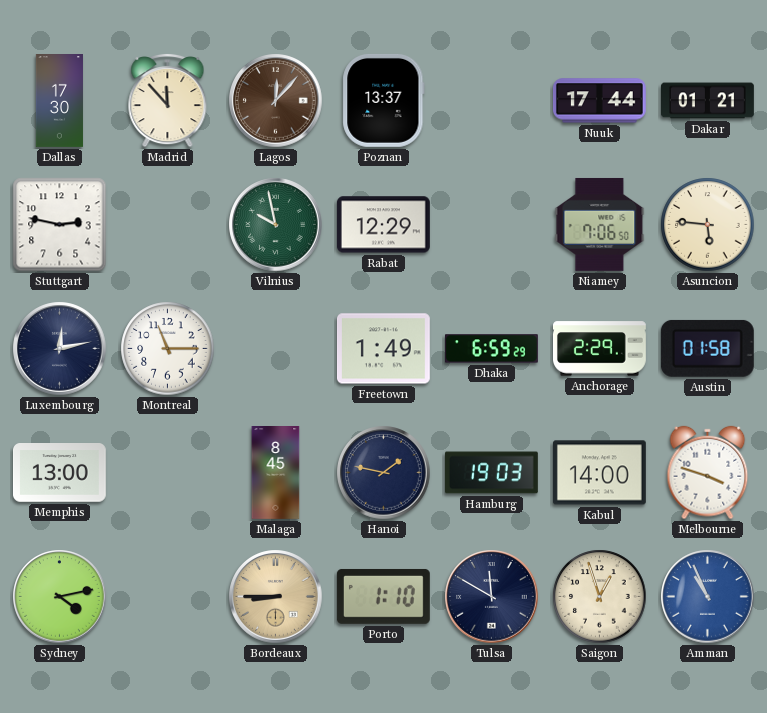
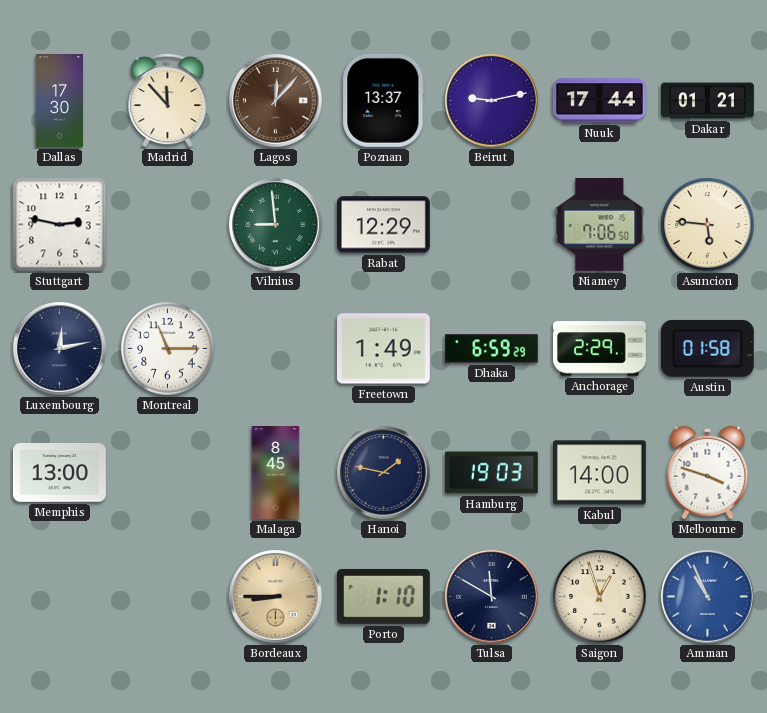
Beirut: none -> 9:13 (492, 101)
Vilnius: 9:58 -> 8:59 (276, 225)
Sydney: 4:13 -> none (60, 597)
